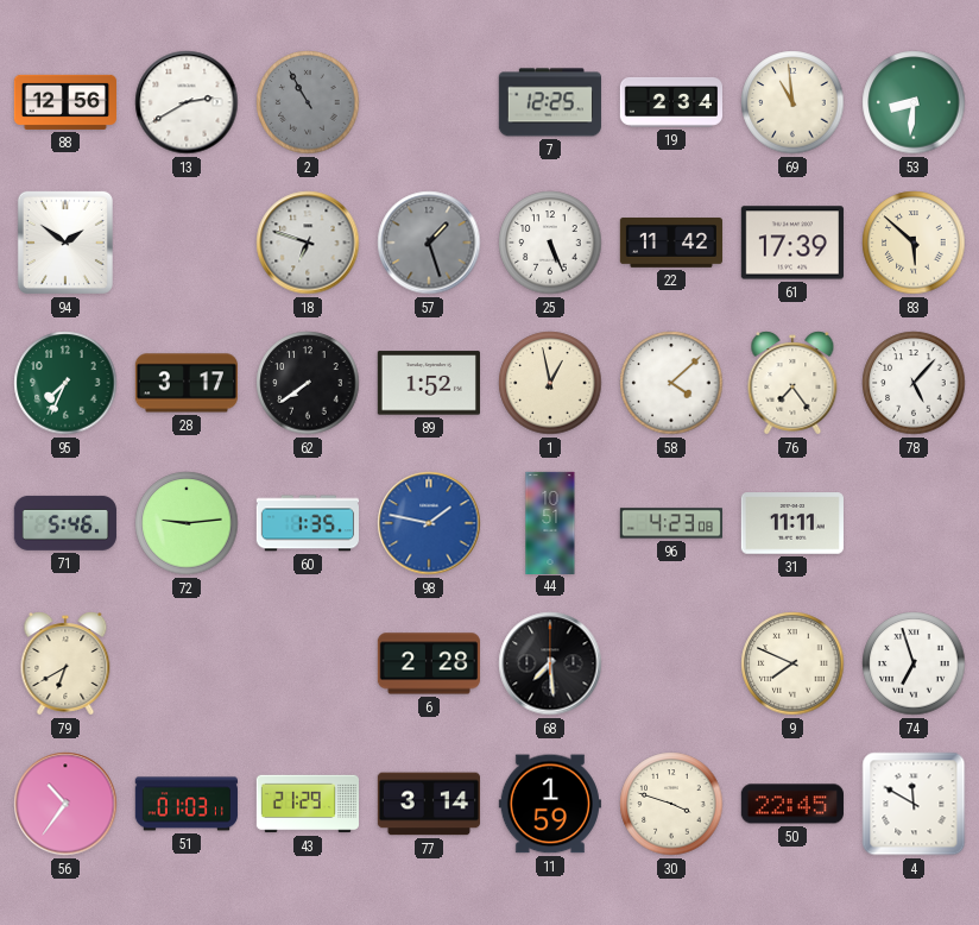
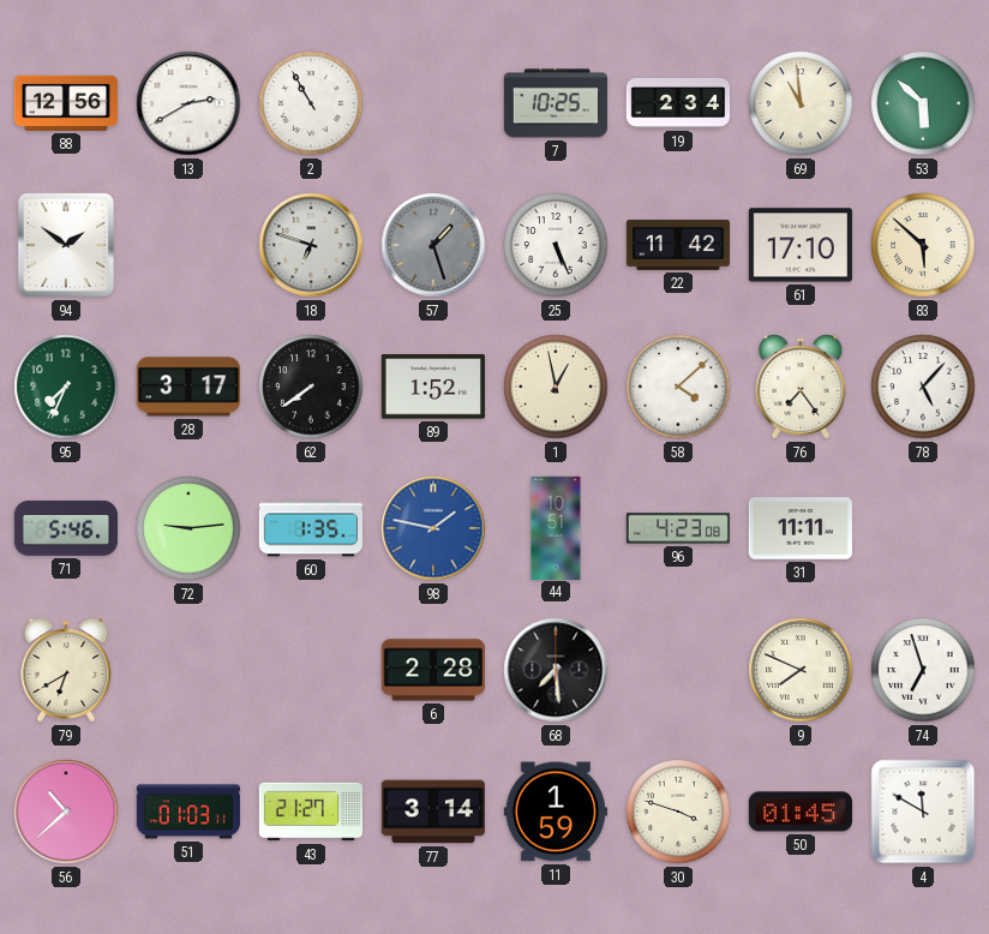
2 dial: grey -> white (311, 103)
7: 12:25 -> 10:25 (556, 103)
53: 8:31 -> 5:52 (923, 103)
61: 17:39 -> 17:10 (801, 245)
56: 10:36 -> 10:38 (66, 812)
43: 21:29 -> 21:27 (310, 812)
50: 22:45 -> 01:45 (801, 812)
